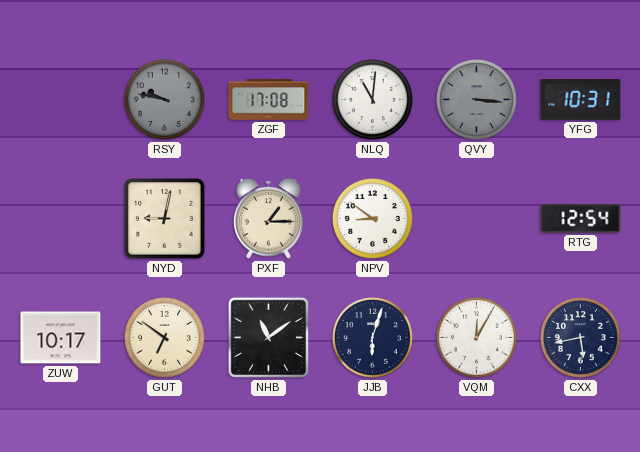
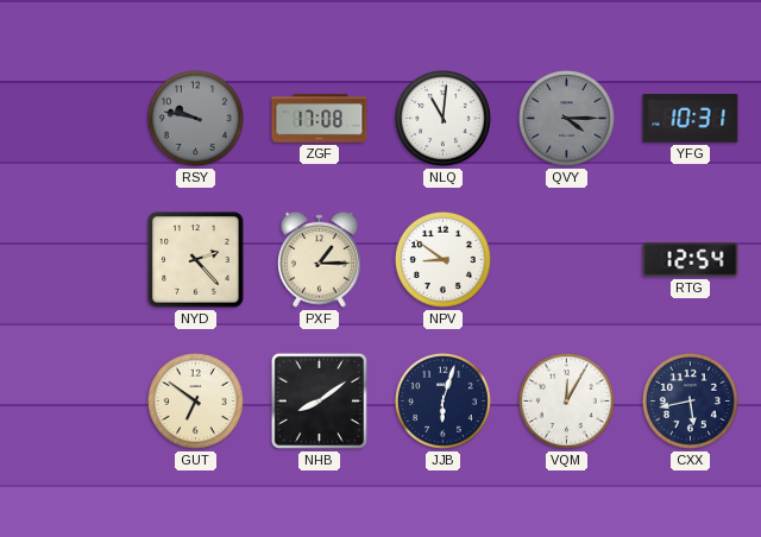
QVY: 3:16 -> 4:15 (566, 118)
NYD: 9:02 -> 2:23 (196, 260)
ZUW: 10:17 -> none (61, 338)
NHB: 11:09 -> 8:09 (319, 400)
